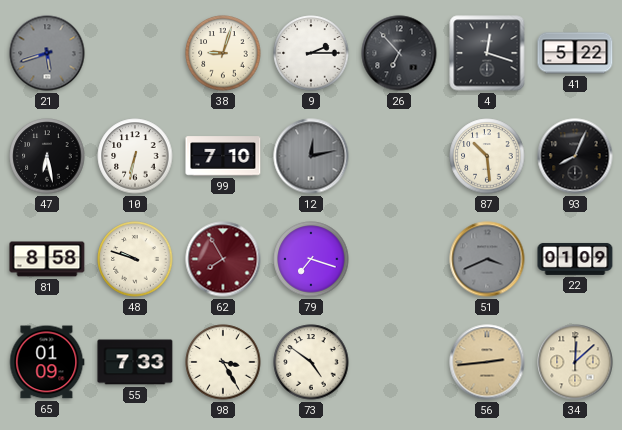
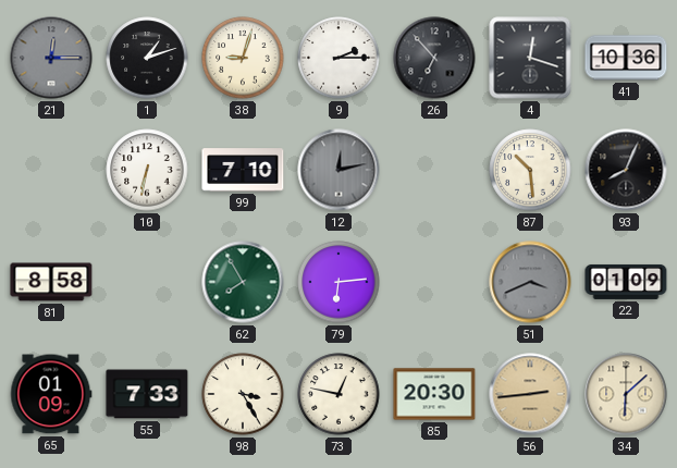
21: 5:42 -> 12:15 (51, 58)
1: none -> 1:12 (147, 58)
41: 5:22 -> 10:36 (626, 58)
47: 6:28 -> none (47, 156)
48: 9:48 -> none (135, 259)
62 dial: burgundy -> green (243, 282)
79: 7:18 -> 6:14 (338, 282)
73: 4:51 -> 12:47 (338, 394)
85: none -> 20:30 (434, 394)
34: 12:08 -> 6:08 (626, 394)
